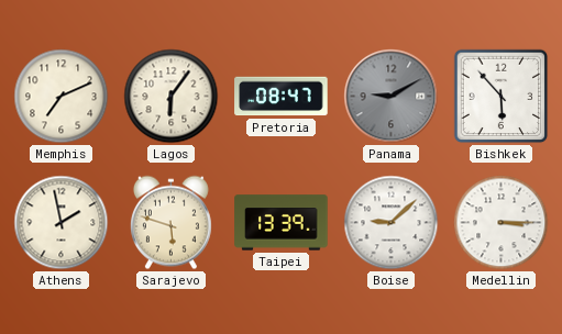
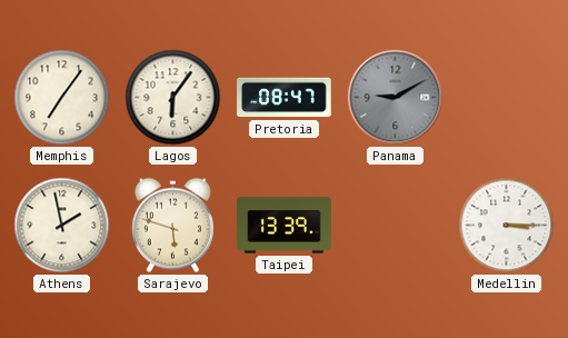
Memphis: 7:11 -> 7:06 (62, 98)
Bishkek: 5:53 -> none (502, 97)
Boise: 9:08 -> none (392, 223)
